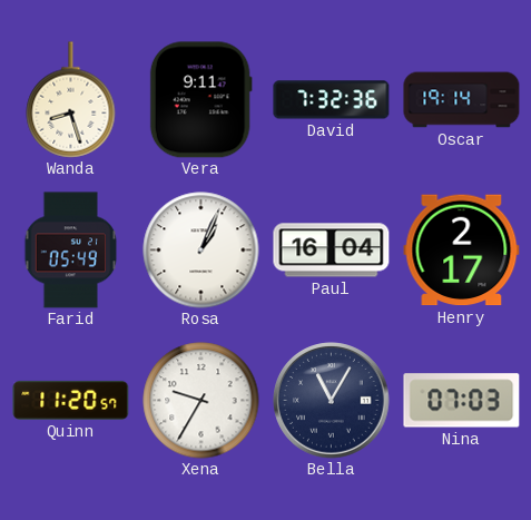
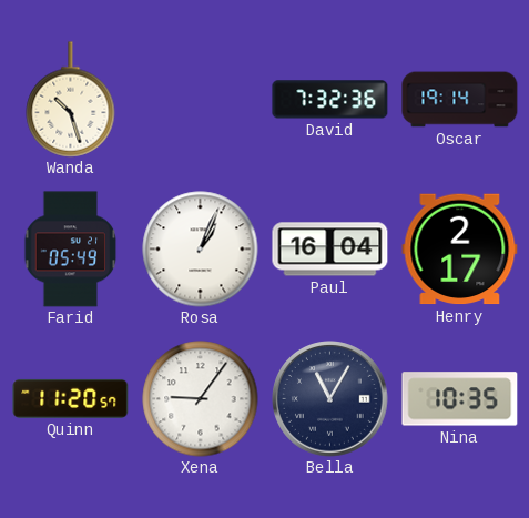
Wanda: 8:27 -> 10:27 (71, 100)
Vera: 9:11 -> none (200, 100)
Xena: 9:35 -> 9:06 (201, 399)
Nina: 07:03 -> 10:35 (460, 399)
